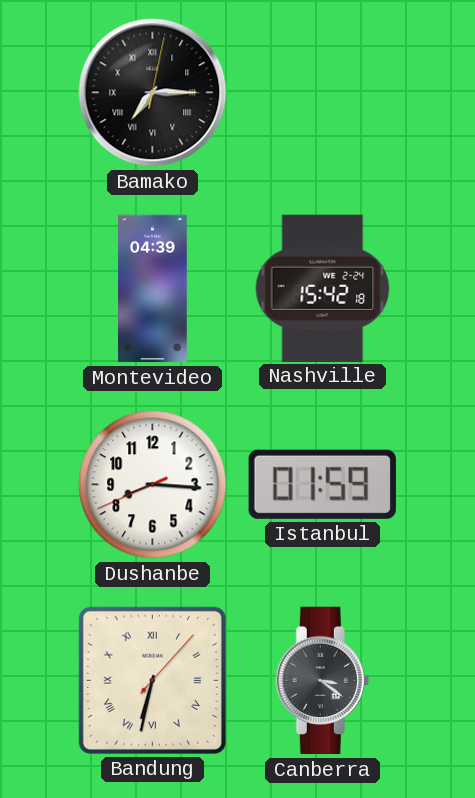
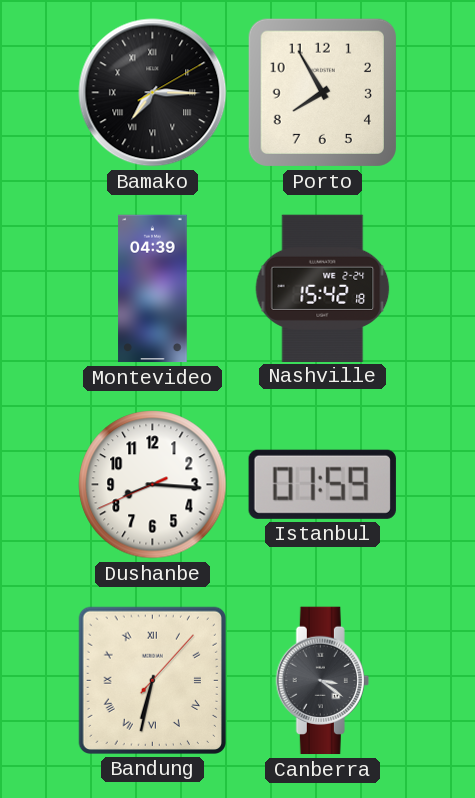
Bamako: 7:15:02 -> 7:15:10 (153, 93)
Porto: none -> 7:55 (322, 92)
